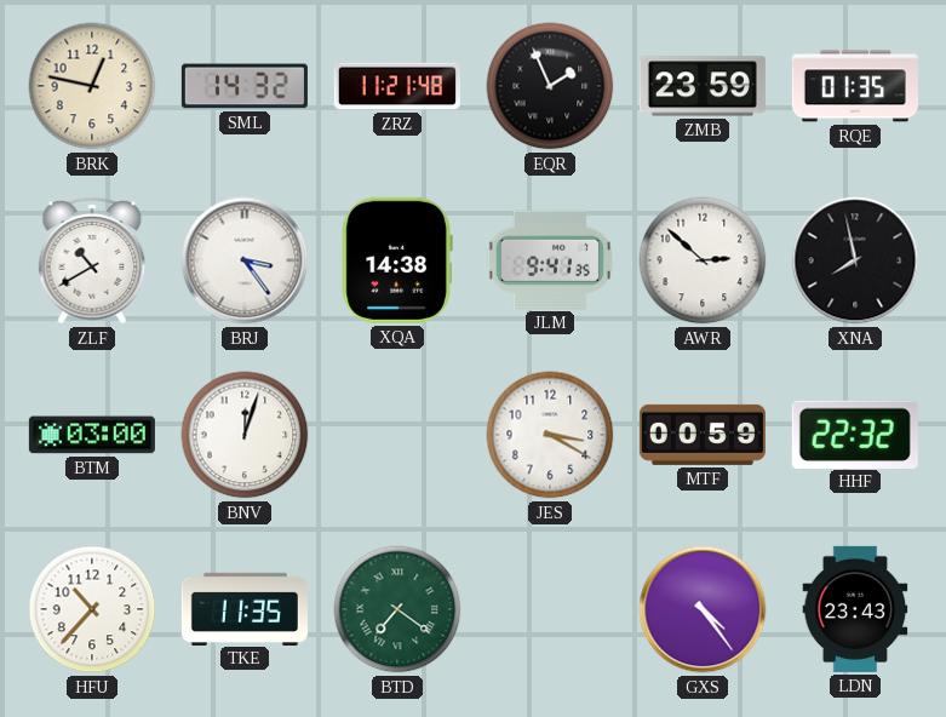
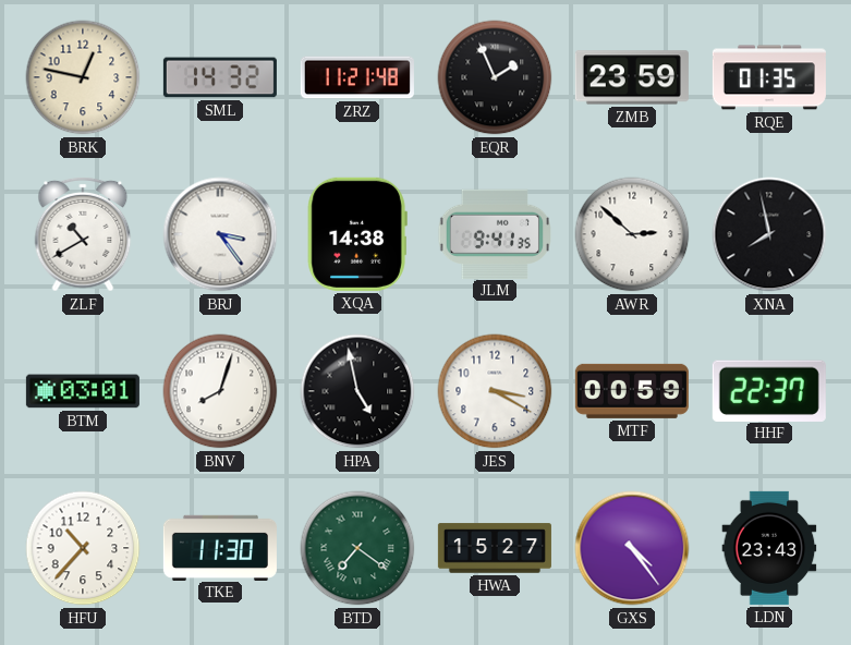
BTM: 03:00 -> 03:01 (83, 391)
BNV: 12:03 -> 8:03 (220, 391)
HPA: none -> 4:58 (357, 391)
HHF: 22:32 -> 22:37 (769, 390)
TKE: 11:35 -> 11:30 (220, 547)
HWA: none -> 15:27 (495, 548)
